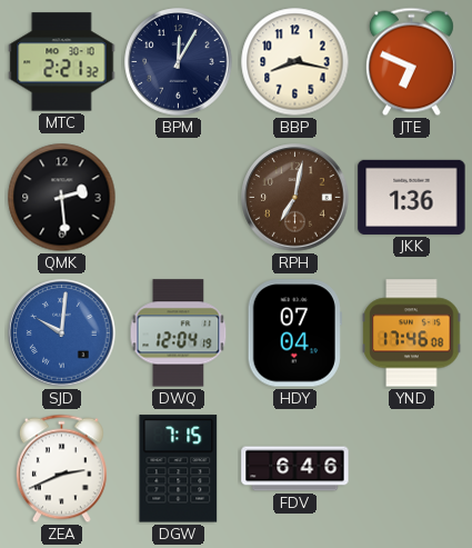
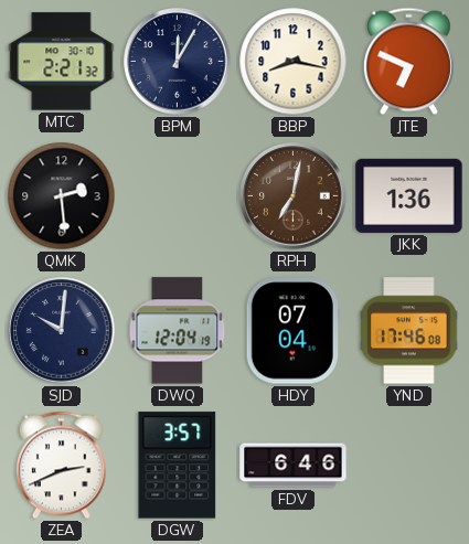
SJD dial: blue -> navy (62, 331)
DGW: 7:15 -> 3:57 (178, 466)
